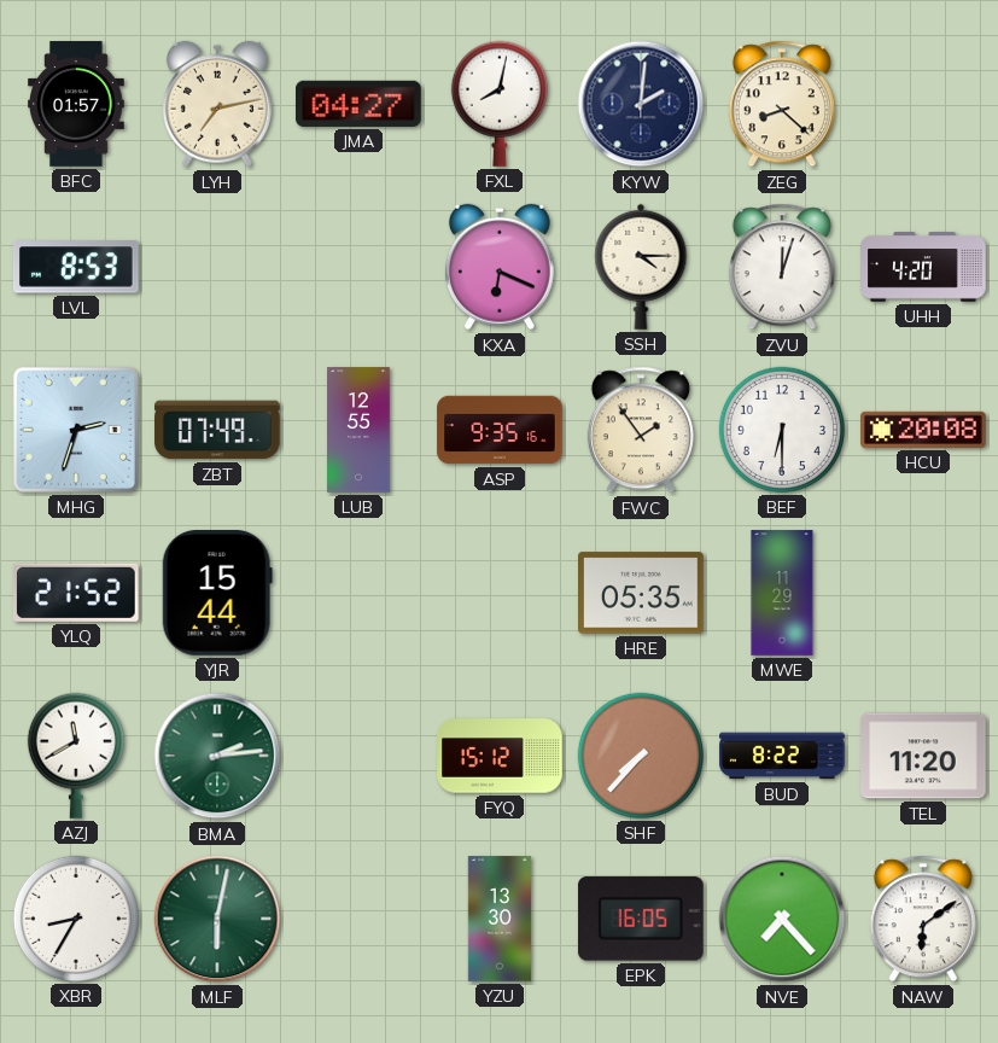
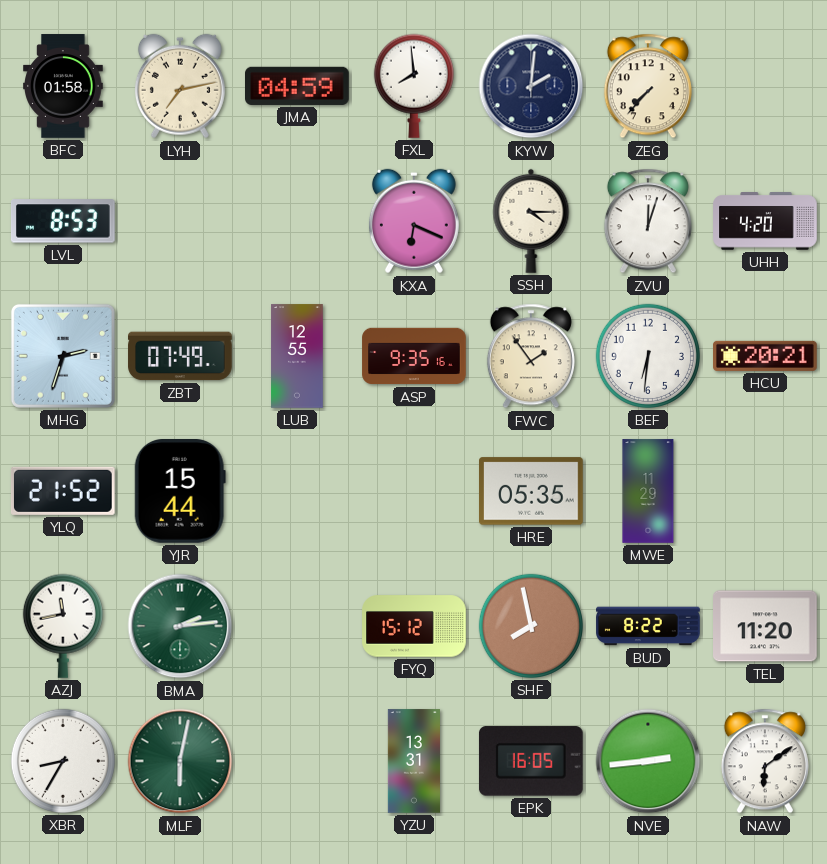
BFC: 01:57 -> 01:58 (64, 86)
JMA: 04:27 -> 04:59 (298, 86)
FXL: 8:02 -> 7:59 (414, 86)
ZEG: 8:22 -> 7:37 (648, 86)
BEF: 6:30 -> 6:31 (648, 356)
HCU: 20:08 -> 20:21 (765, 356)
AZJ: 11:40 -> 11:43 (63, 626)
SHF: 7:37 -> 7:58 (531, 626)
YZU: 13:30 -> 13:31 (414, 761)
NVE: 7:23 -> 2:44 (648, 761)
